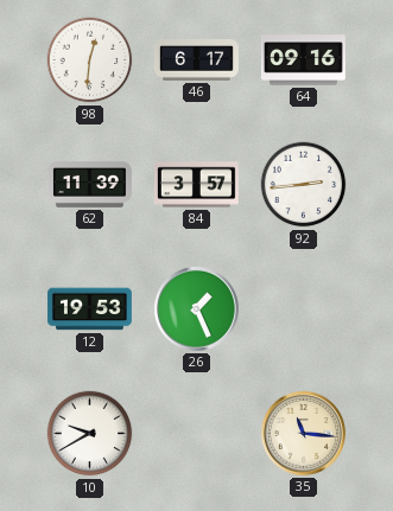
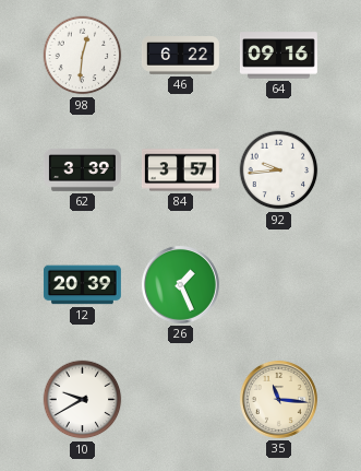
46: 6:17 -> 6:22 (181, 56)
62: 11:39 -> 3:39 (82, 169)
92: 2:44 -> 9:44 (279, 170)
12: 19:53 -> 20:39 (82, 285)
